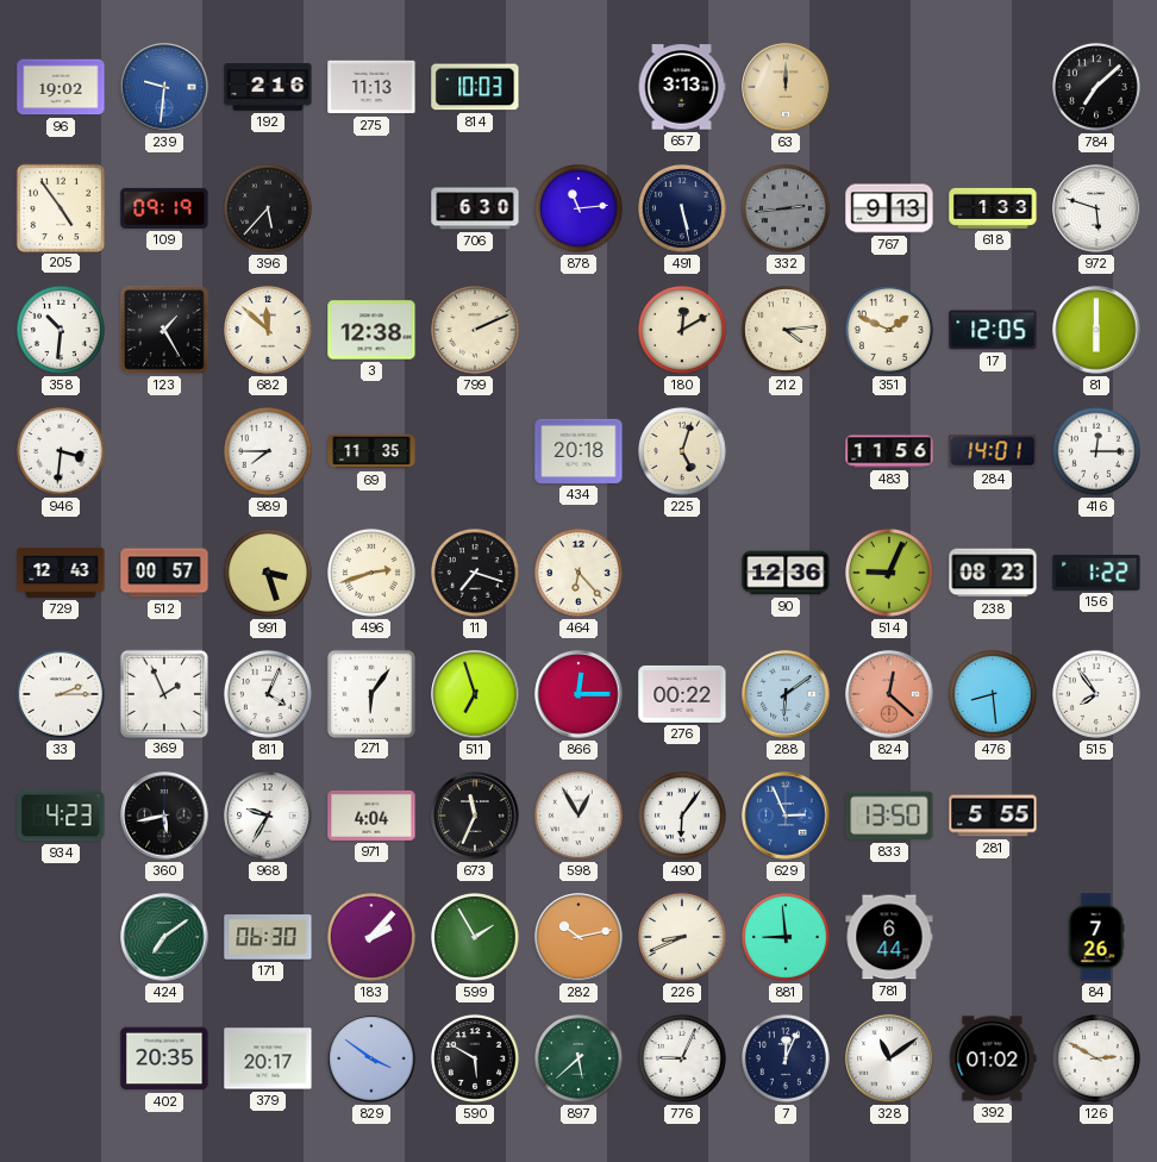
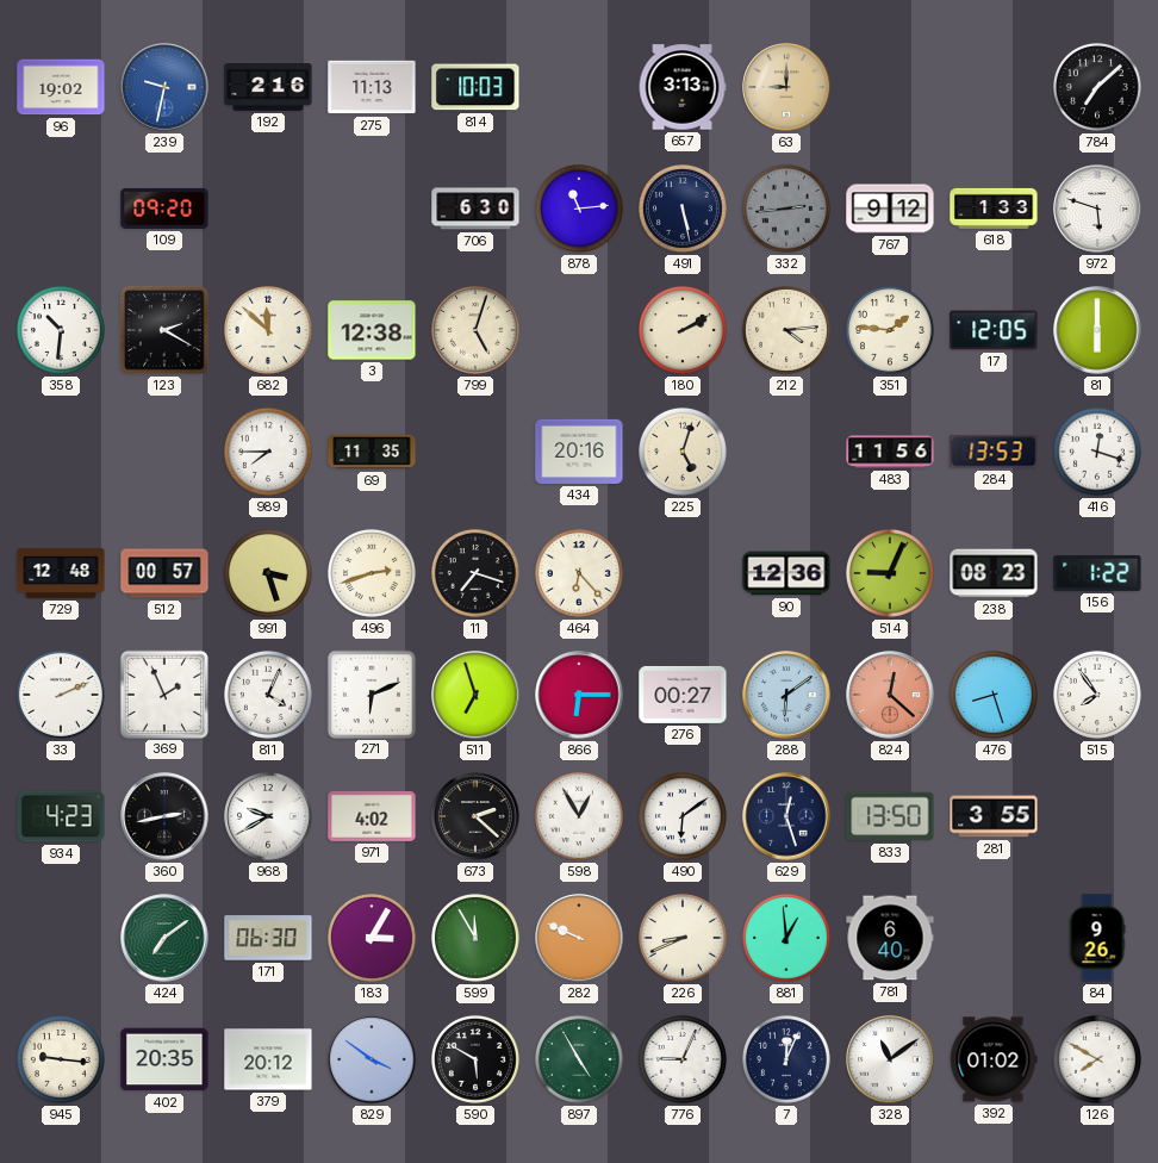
239: 9:31 -> 9:32 (164, 87)
63: 12:00 -> 9:00 (786, 87)
205: 4:54 -> none (60, 207)
109: 09:19 -> 09:20 (164, 209)
396: 5:37 -> none (268, 208)
767: 9:13 -> 9:12 (890, 209)
123: 1:25 -> 2:20 (166, 331)
799: 2:11 -> 5:03 (475, 330)
180: 12:10 -> 2:10 (683, 330)
351: 1:49 -> 1:46 (890, 330)
946: 3:31 -> none (61, 451)
434: 20:18 -> 20:16 (579, 452)
284: 14:01 -> 13:53 (994, 452)
416: 12:15 -> 12:18 (1097, 452)
729: 12:43 -> 12:48 (61, 573)
33: 2:15 -> 2:11 (61, 695)
271: 6:06 -> 6:11 (371, 694)
866: 12:15 -> 6:15 (579, 695)
276: 00:22 -> 00:27 (683, 695)
476: 8:29 -> 8:27 (994, 695)
360: 5:43 -> 2:43 (164, 816)
968: 9:35 -> 9:40 (268, 816)
971: 4:04 -> 4:02 (372, 816)
673: 11:34 -> 2:22 (475, 816)
490: 6:06 -> 6:09 (683, 816)
629: 2:56 -> 12:27 (786, 816)
629 dial: blue -> navy (786, 816)
281: 5:55 -> 3:55 (994, 816)
183: 2:07 -> 3:05 (372, 938)
599: 1:55 -> 11:55 (475, 938)
282: 10:13 -> 9:49 (579, 938)
881: 8:59 -> 12:59 (786, 938)
781: 6:44 -> 6:40 (890, 938)
84: 7:26 -> 9:26 (1097, 938)
945: none -> 9:16 (61, 1059)
379: 20:17 -> 20:12 (268, 1059)
897: 5:38 -> 4:55 (579, 1059)
126: 2:50 -> 7:50 (1097, 1059)
